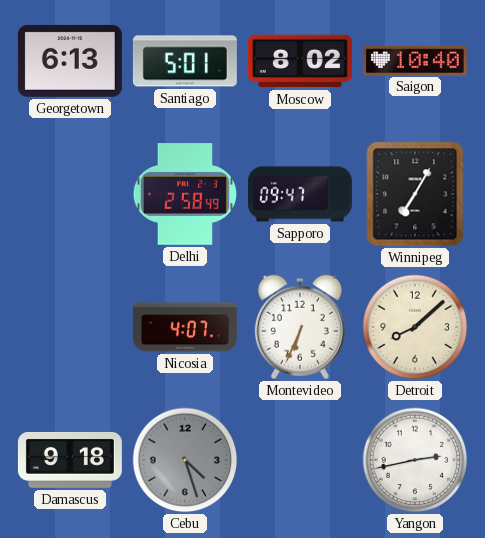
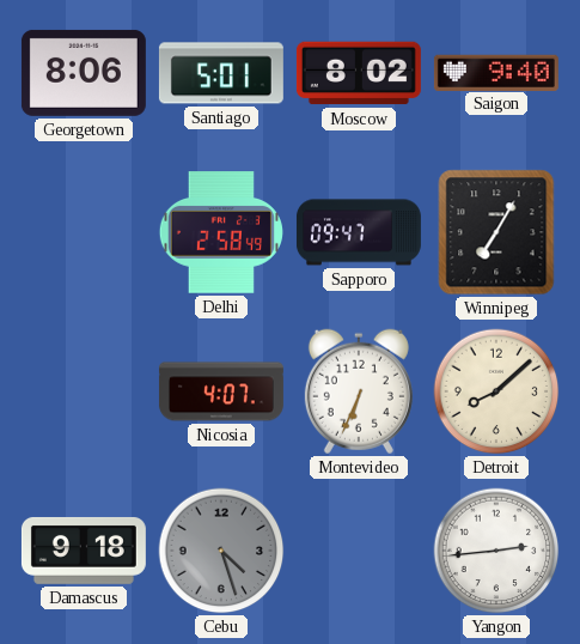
Georgetown: 6:13 -> 8:06 (84, 73)
Saigon: 10:40 -> 9:40 (496, 72)
Yangon: 2:43 -> 2:44 (496, 551)
